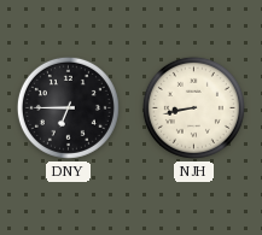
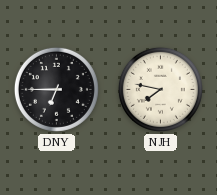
NJH: 8:43 -> 7:47 (160, 89)
